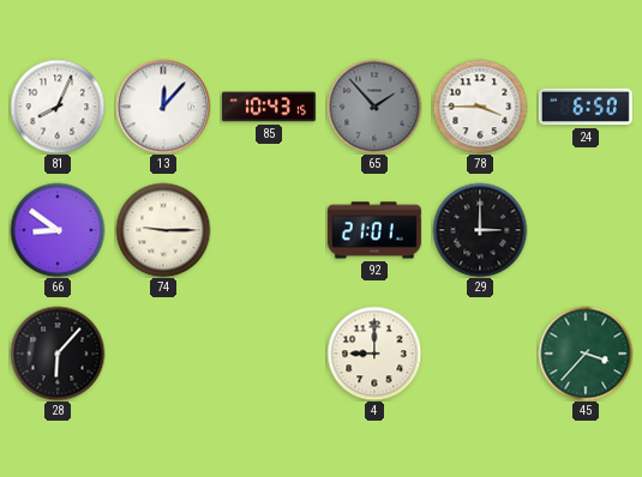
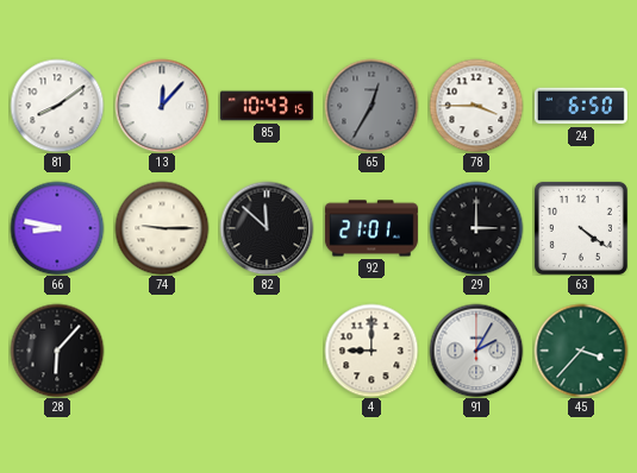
81: 8:04 -> 8:09 (57, 106)
65: 1:53 -> 12:35 (371, 106)
66: 8:51 -> 8:47 (57, 228)
82: none -> 11:52 (267, 228)
63: none -> 4:21 (581, 228)
91: none -> 2:05 (476, 351)
